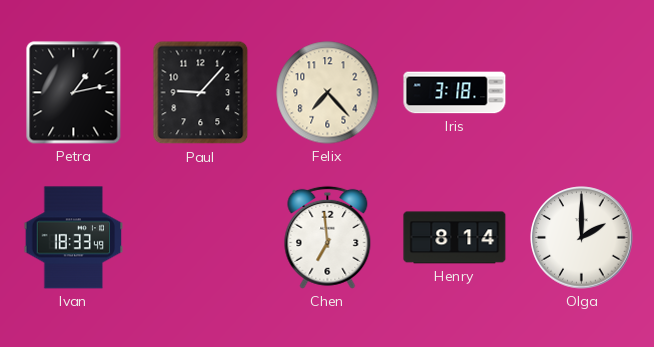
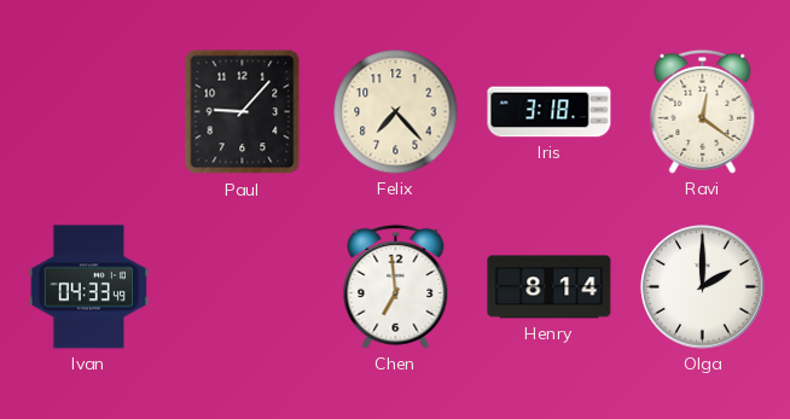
Petra: 1:13 -> none (74, 93)
Ravi: none -> 12:21 (703, 111)
Ivan: 18:33 -> 04:33 (89, 287)
